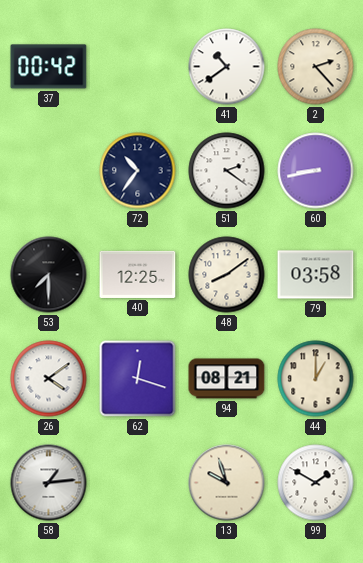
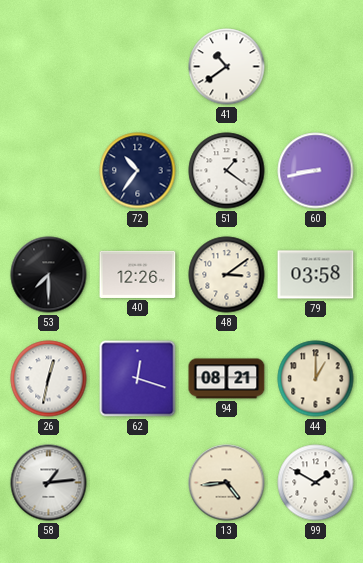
37: 00:42 -> none (49, 67)
2: 2:23 -> none (316, 67)
51: 2:21 -> 1:21 (227, 171)
40: 12:25 -> 12:26 (138, 274)
48: 8:09 -> 3:09 (227, 275)
26: 4:09 -> 12:32 (49, 379)
13: 9:57 -> 4:44 (227, 483)
